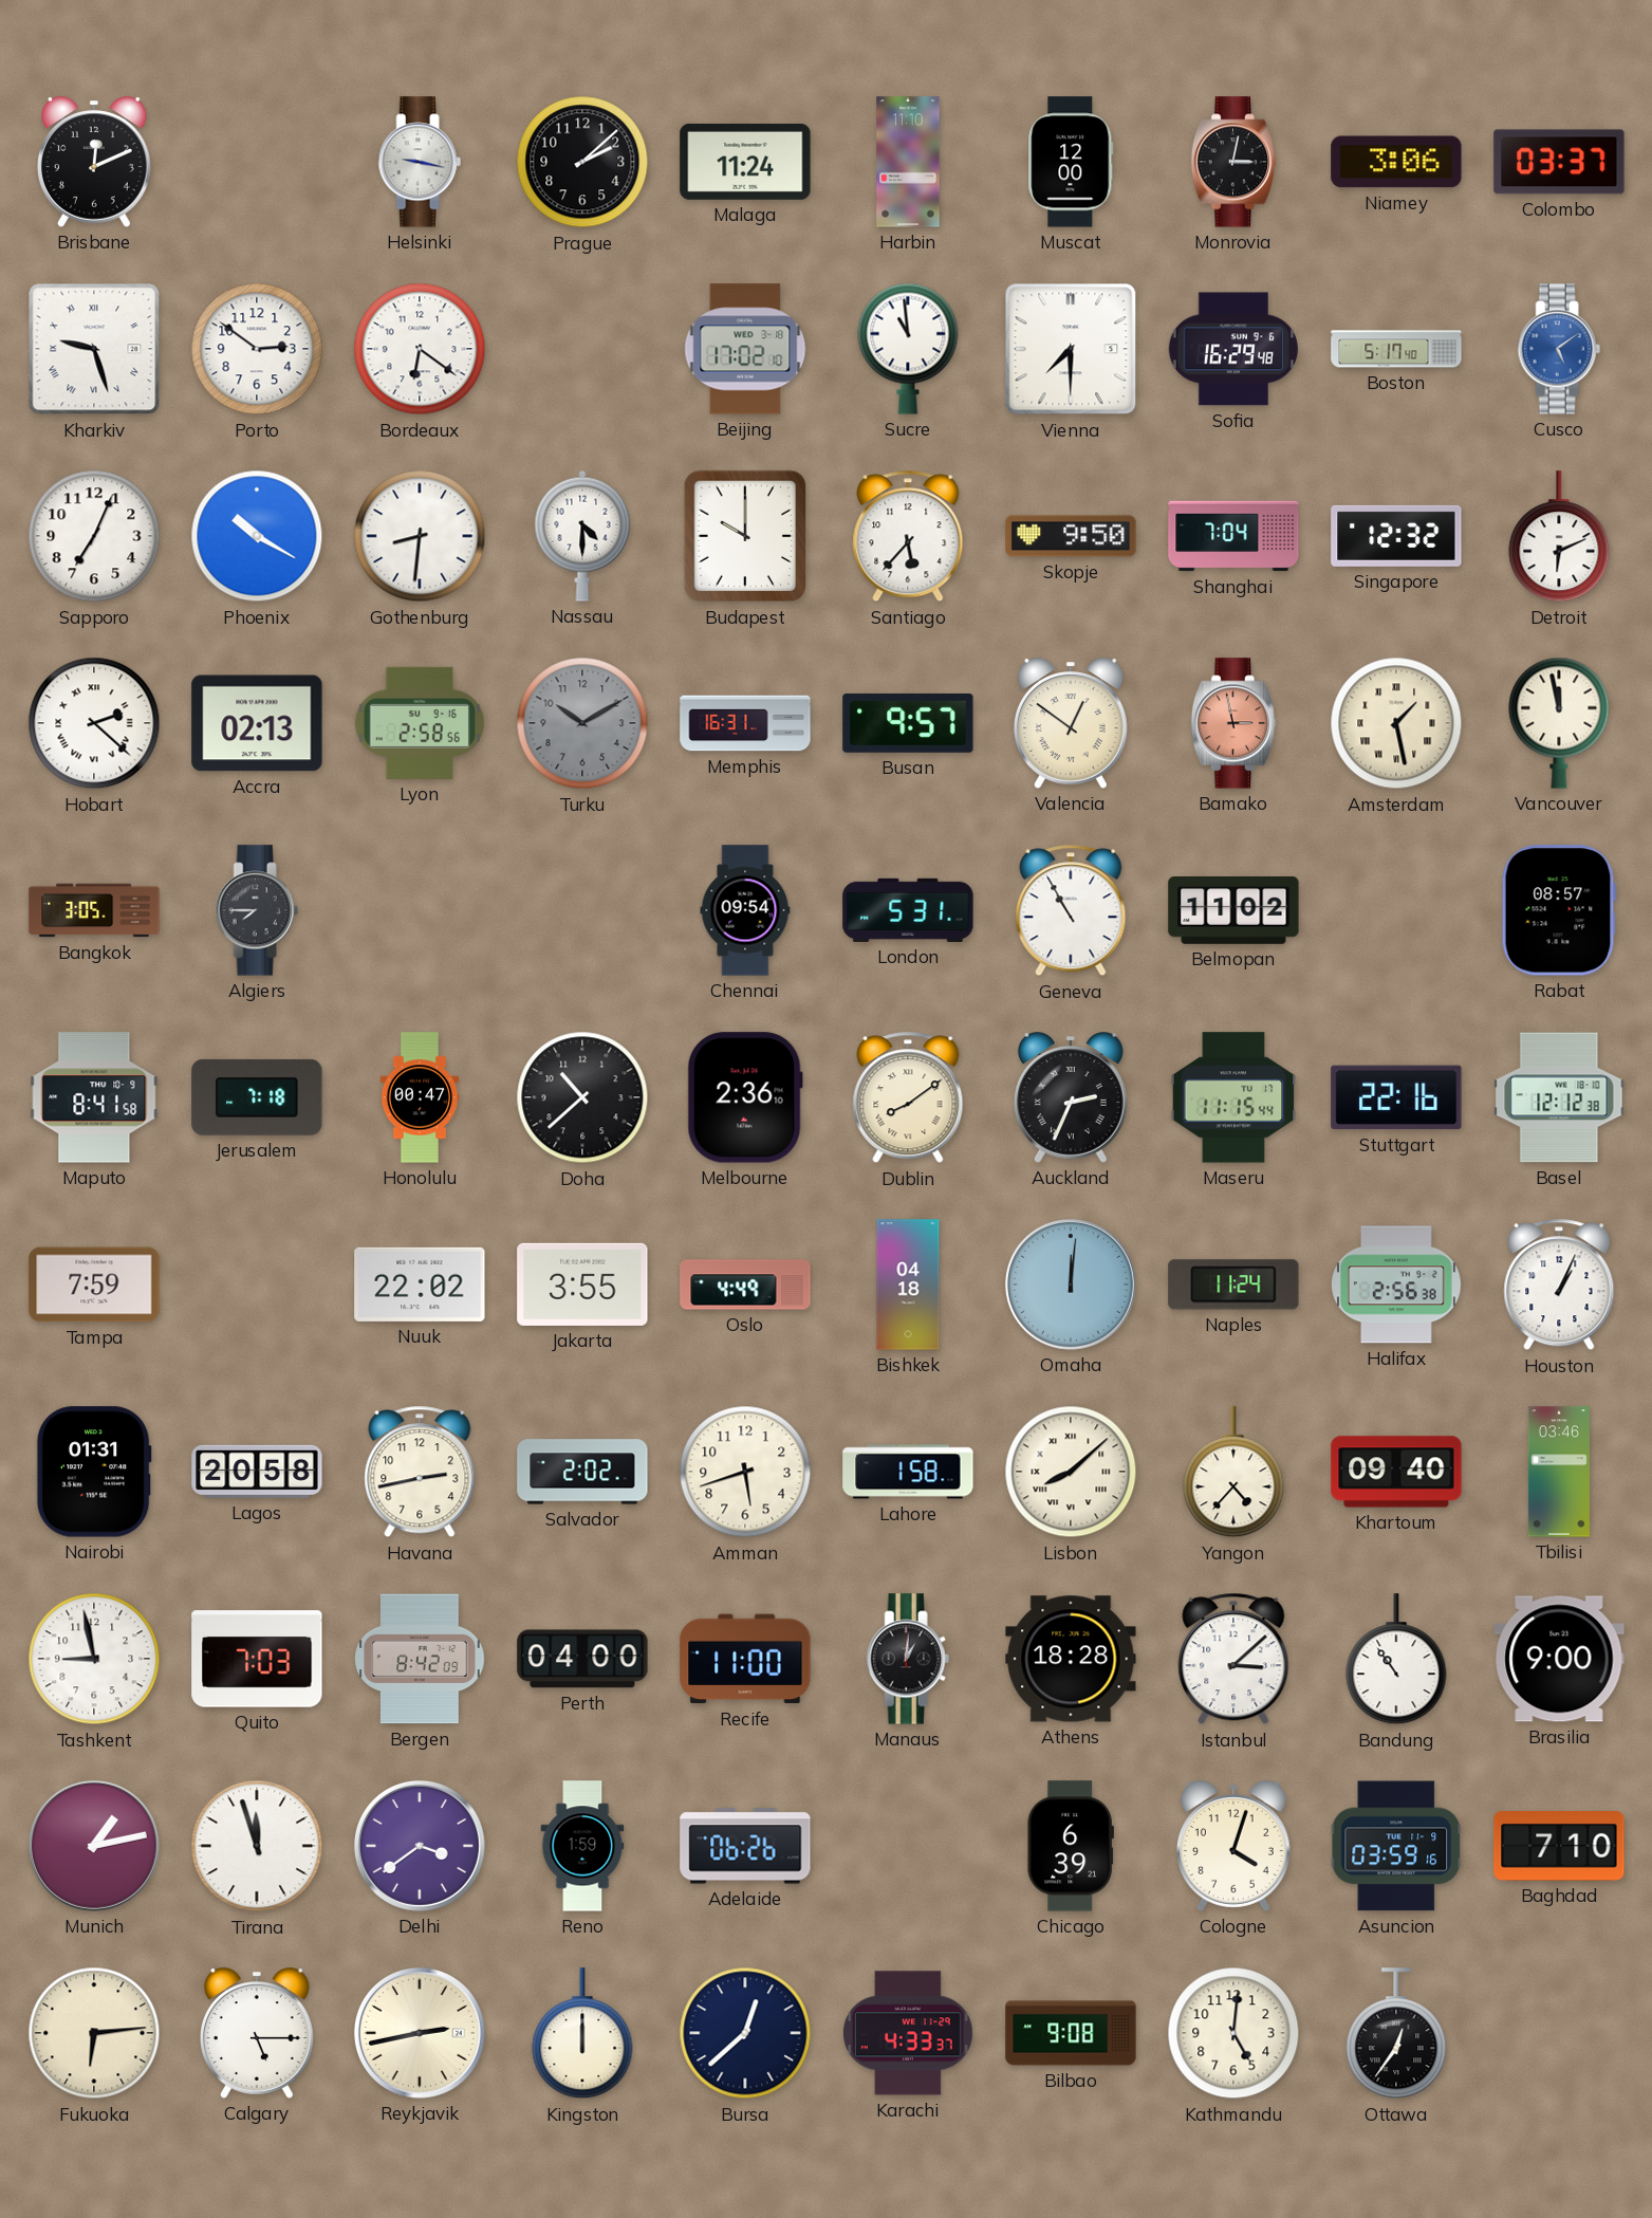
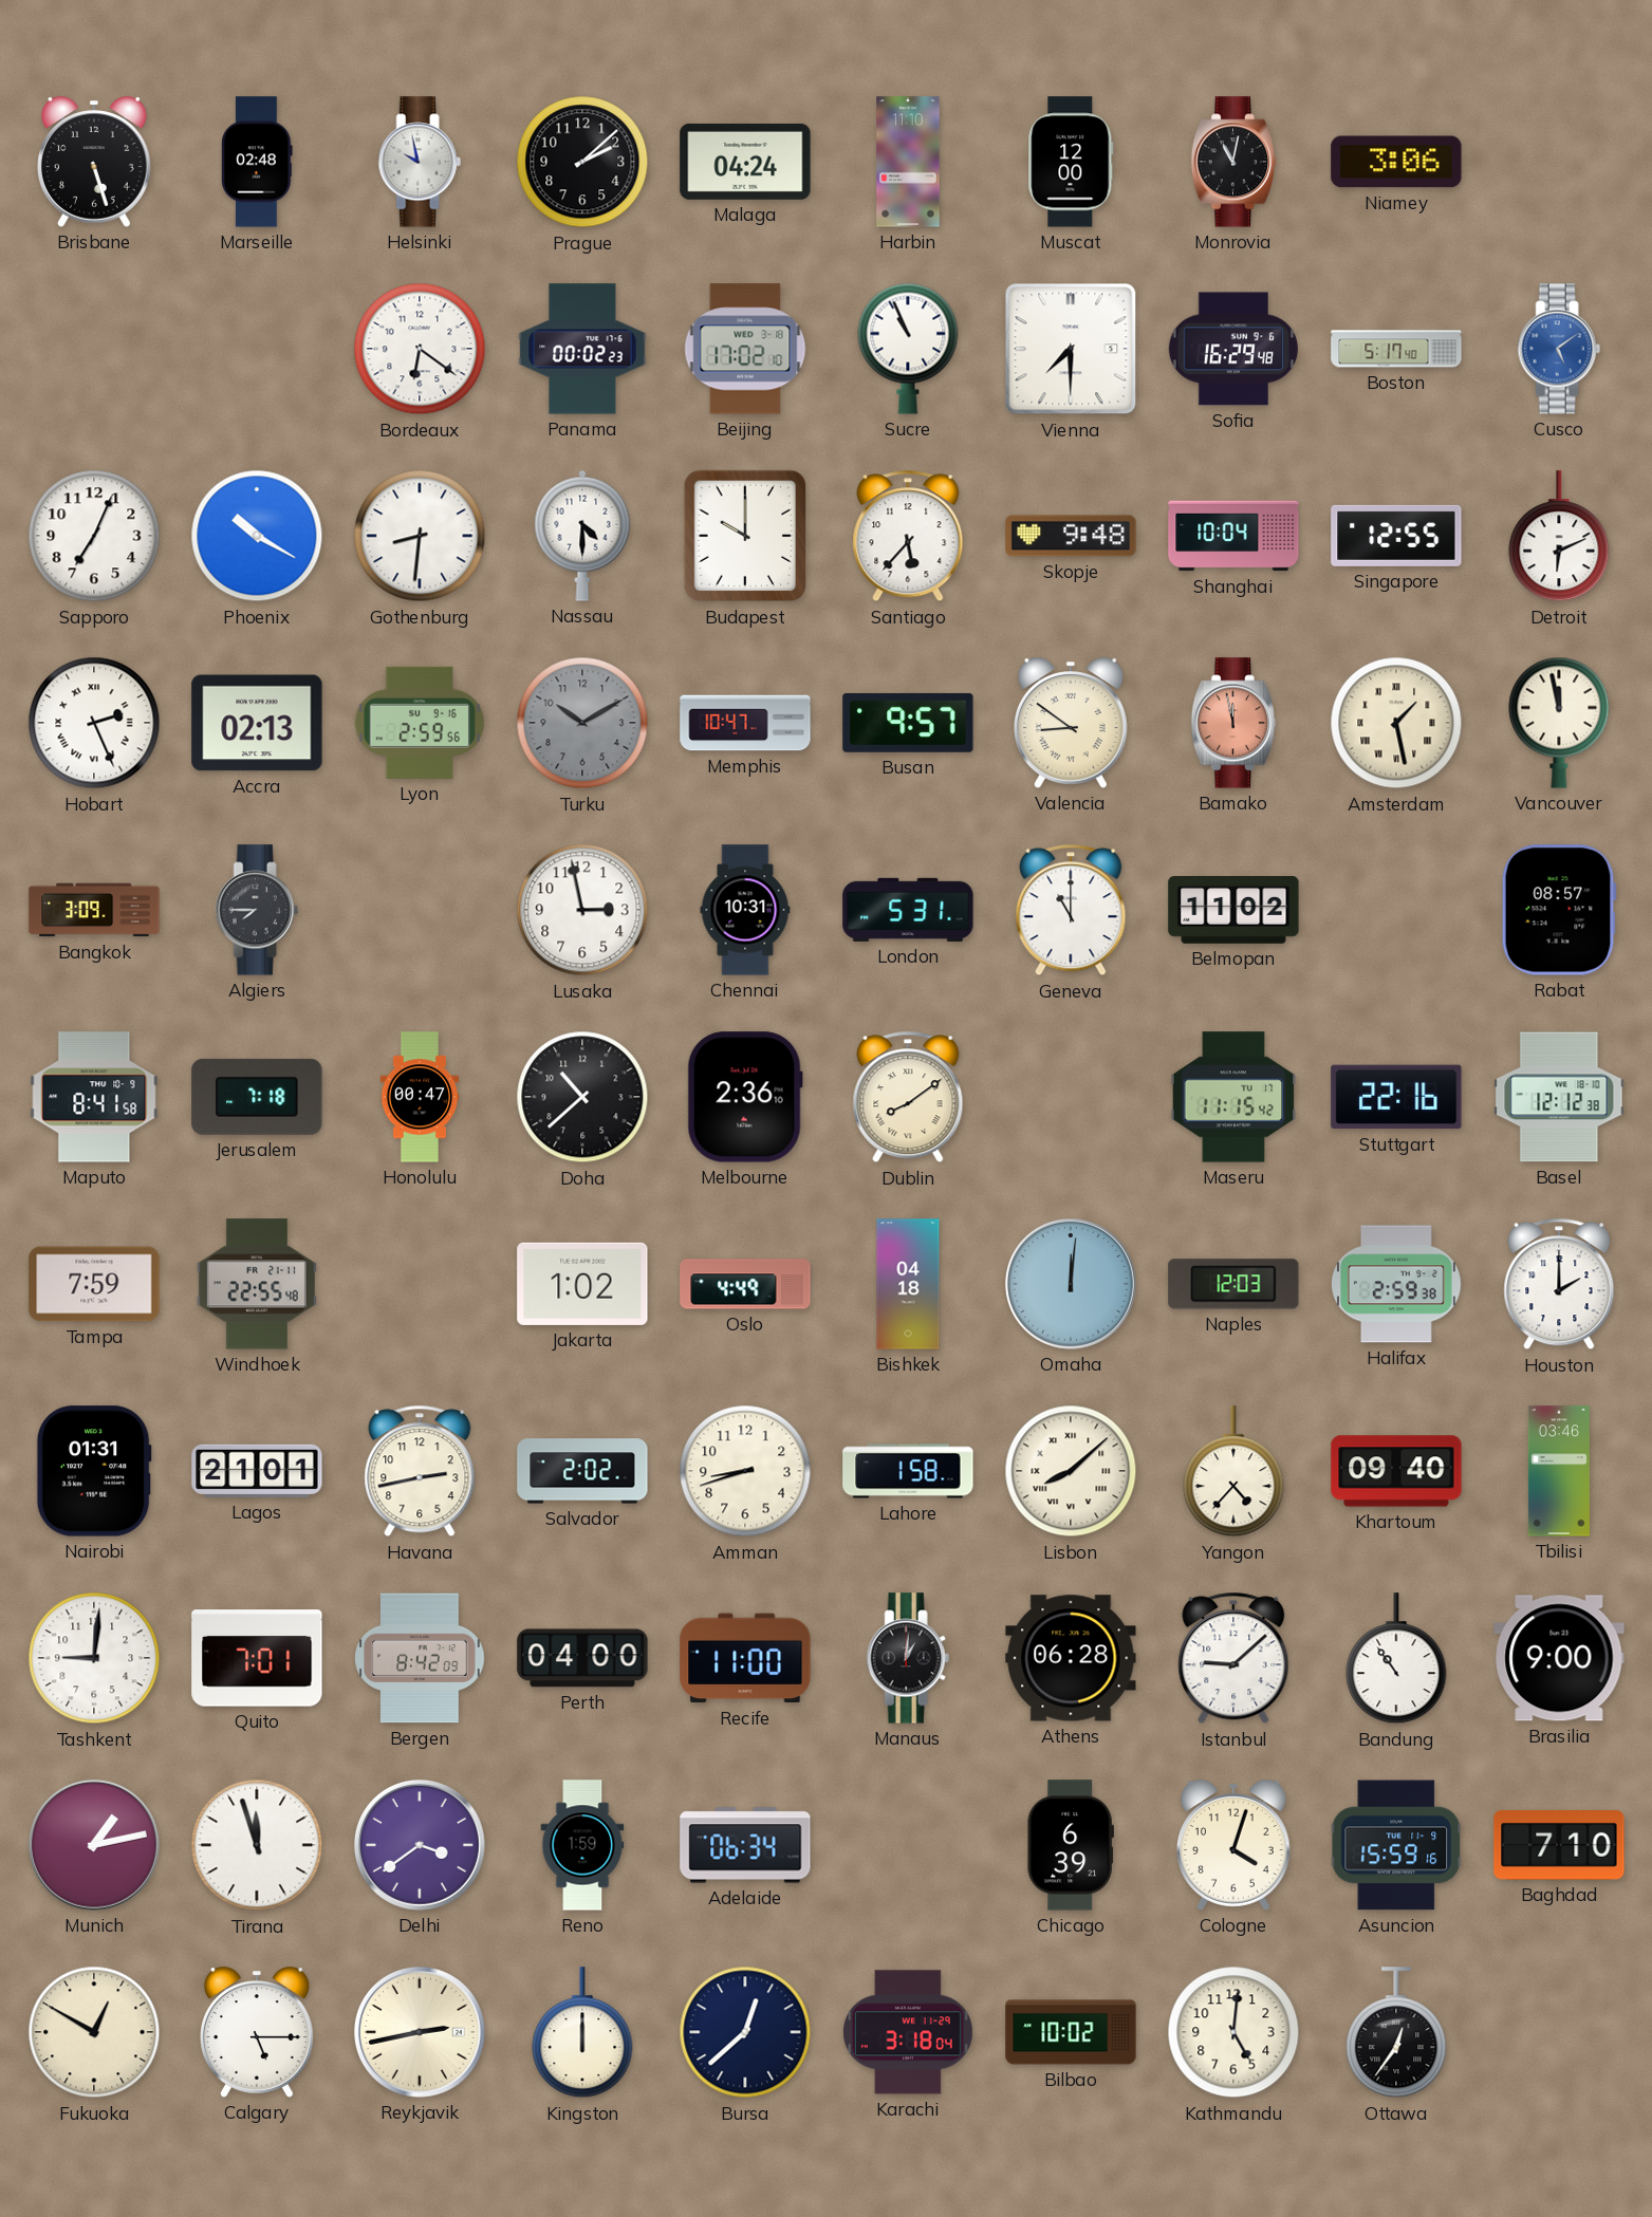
Brisbane: 12:11 -> 5:27 (95, 162)
Marseille: none -> 02:48 (257, 162)
Helsinki: 9:17 -> 9:58 (420, 162)
Malaga: 11:24 -> 04:24 (745, 162)
Monrovia: 3:02 -> 11:02 (1233, 162)
Colombo: 03:37 -> none (1559, 162)
Kharkiv: 9:27 -> none (94, 349)
Porto: 2:51 -> none (257, 349)
Panama: none -> 00:02 (582, 349)
Sucre: 10:59 -> 10:56 (908, 349)
Skopje: 9:50 -> 9:48 (1071, 536)
Shanghai: 7:04 -> 10:04 (1233, 536)
Singapore: 12:32 -> 12:55 (1396, 536)
Hobart: 2:22 -> 2:26 (94, 723)
Lyon: 2:58 -> 2:59 (420, 723)
Memphis: 16:31 -> 10:47 (745, 723)
Valencia: 12:51 -> 8:51 (1072, 723)
Bamako: 2:58 -> 11:58 (1233, 723)
Bangkok: 3:05 -> 3:09 (94, 910)
Lusaka: none -> 2:58 (582, 910)
Chennai: 09:54 -> 10:31 (745, 910)
Geneva: 10:55 -> 11:00 (1071, 910)
Auckland: 2:34 -> none (1072, 1097)
Maseru: 11:15:44 -> 11:15:42 (1233, 1097)
Windhoek: none -> 22:55 (257, 1284)
Nuuk: 22:02 -> none (420, 1284)
Jakarta: 3:55 -> 1:02 (582, 1284)
Naples: 11:24 -> 12:03 (1233, 1284)
Halifax: 2:56 -> 2:59 (1397, 1284)
Houston: 1:04 -> 2:00 (1559, 1284)
Lagos: 20:58 -> 21:01 (257, 1471)
Amman: 5:42 -> 8:42 (745, 1471)
Tashkent: 8:58 -> 9:01 (94, 1658)
Quito: 7:03 -> 7:01 (257, 1658)
Athens: 18:28 -> 06:28 (1071, 1658)
Istanbul: 3:08 -> 9:08 (1233, 1658)
Adelaide: 06:26 -> 06:34 (745, 1845)
Asuncion: 03:59 -> 15:59 (1396, 1845)
Fukuoka: 6:14 -> 12:50 (94, 2032)
Karachi: 4:33 -> 3:18 (908, 2032)
Bilbao: 9:08 -> 10:02 (1071, 2032)
